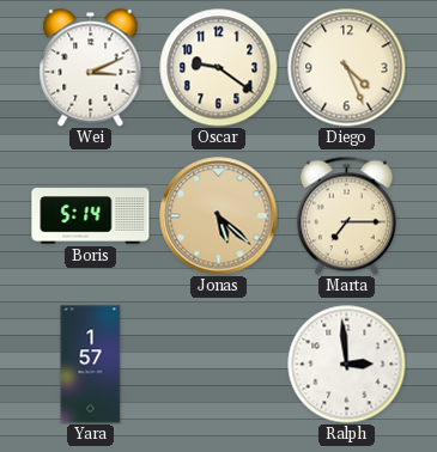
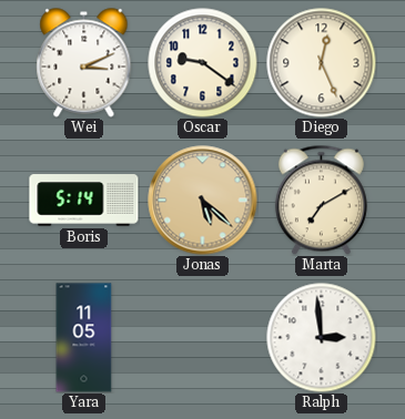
Diego: 4:26 -> 12:26 (322, 63)
Marta: 7:15 -> 7:10 (321, 200)
Yara: 1:57 -> 11:05 (84, 338)
